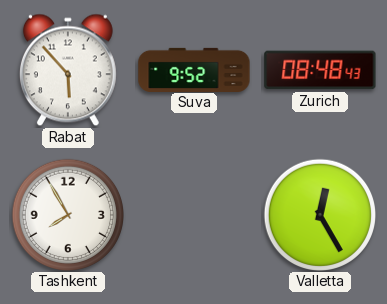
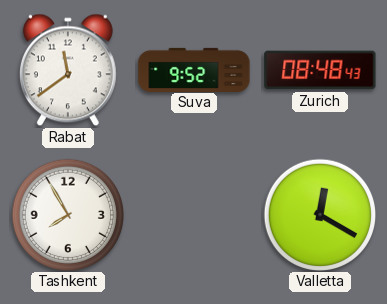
Rabat: 5:53 -> 11:39 (68, 70)
Valletta: 12:25 -> 12:20 (319, 214)
